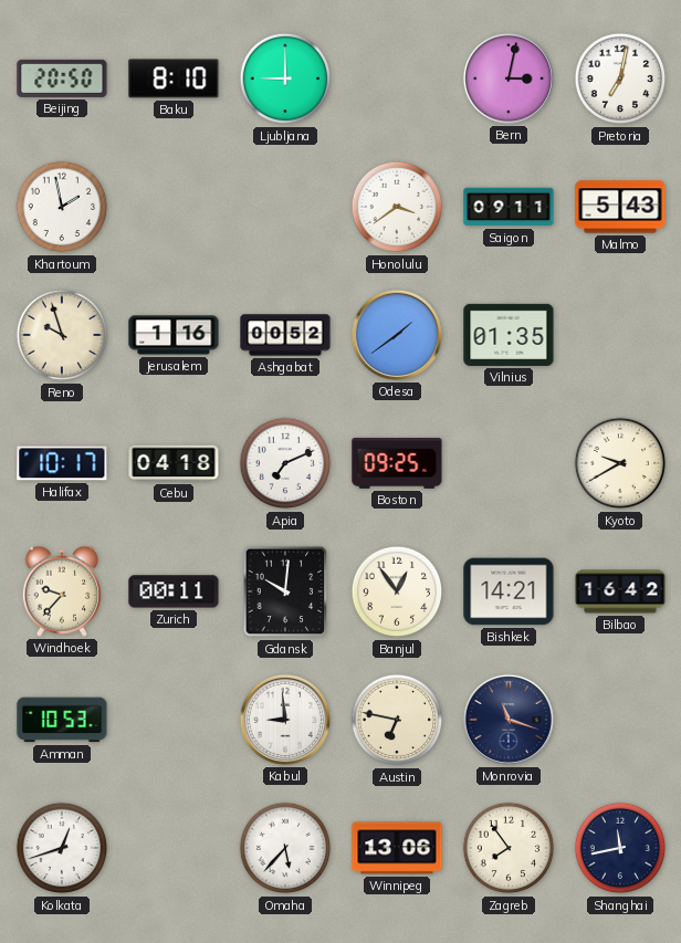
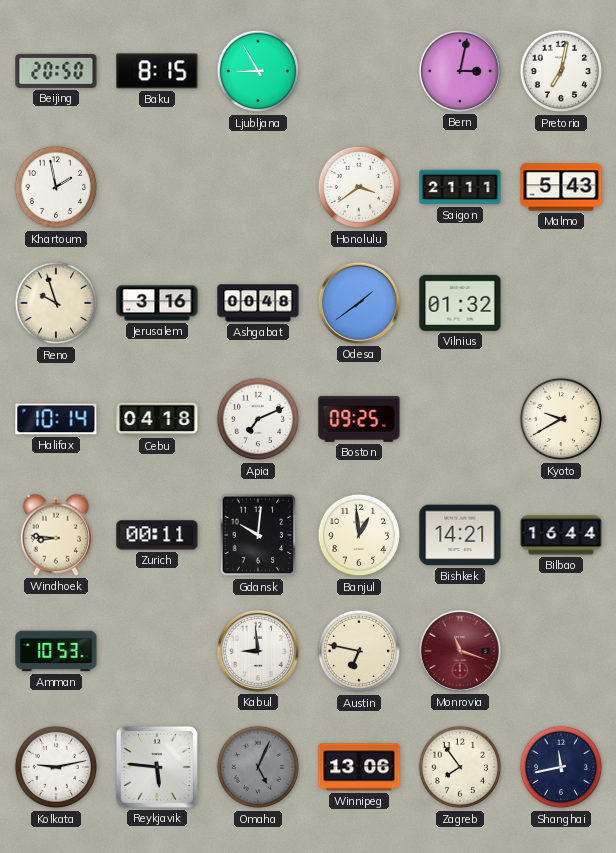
Baku: 8:10 -> 8:15 (157, 71)
Ljubljana: 9:00 -> 8:55 (258, 71)
Saigon: 09:11 -> 21:11 (460, 187)
Jerusalem: 1:16 -> 3:16 (157, 303)
Ashgabat: 00:52 -> 00:48 (258, 303)
Vilnius: 01:35 -> 01:32 (460, 303)
Halifax: 10:17 -> 10:14 (56, 419)
Windhoek: 9:37 -> 8:46 (55, 535)
Banjul: 12:54 -> 12:59 (359, 535)
Bilbao: 16:42 -> 16:44 (561, 535)
Monrovia dial: navy -> burgundy (460, 651)
Kolkata: 12:42 -> 9:13 (56, 767)
Reykjavik: none -> 5:46 (157, 767)
Omaha: 5:37 -> 5:04 (258, 767)
Omaha dial: white -> grey (258, 767)
